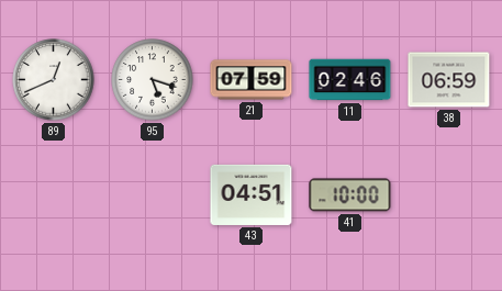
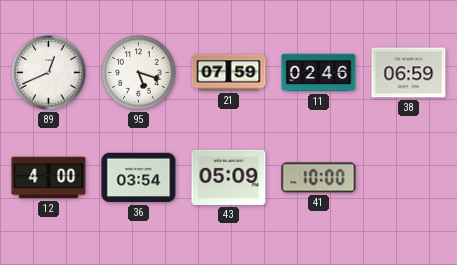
12: none -> 4:00 (49, 178)
36: none -> 03:54 (139, 178)
43: 04:51 -> 05:09 (229, 177)
